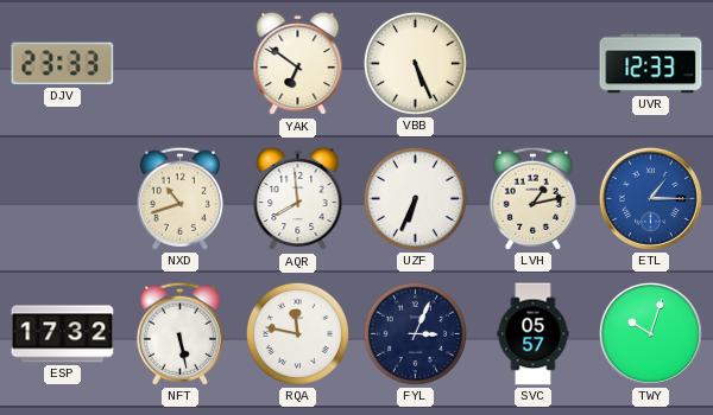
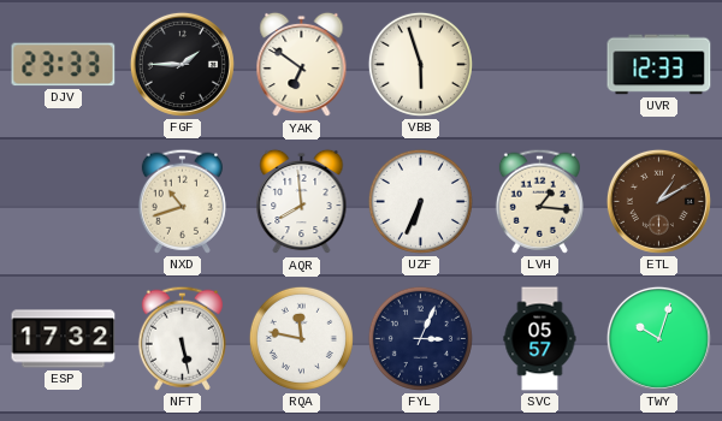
FGF: none -> 1:45 (182, 64)
VBB: 5:26 -> 5:57 (420, 64)
LVH: 1:13 -> 1:16 (539, 201)
ETL: 1:15 -> 1:10 (658, 201)
ETL dial: blue -> brown (658, 201)
